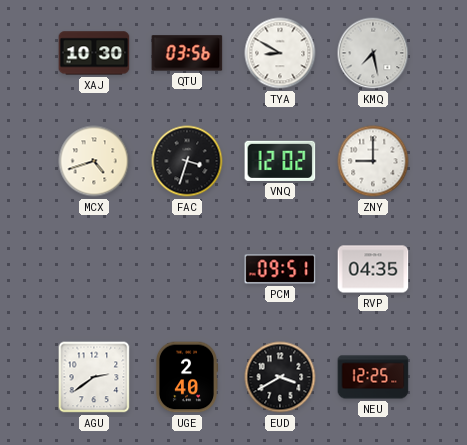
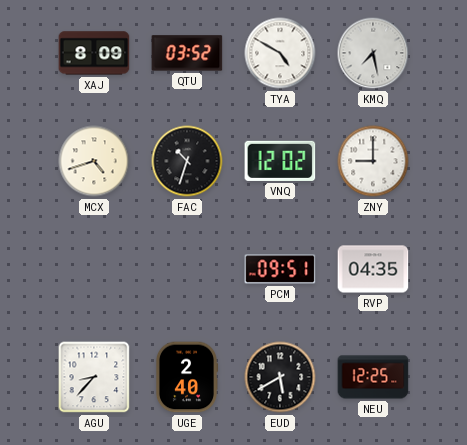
XAJ: 10:30 -> 8:09 (94, 53)
QTU: 03:56 -> 03:52 (187, 53)
TYA: 8:50 -> 4:50 (280, 53)
FAC: 3:33 -> 10:33 (187, 161)
AGU: 2:39 -> 8:37 (94, 377)
EUD: 3:40 -> 5:40 (280, 377)
